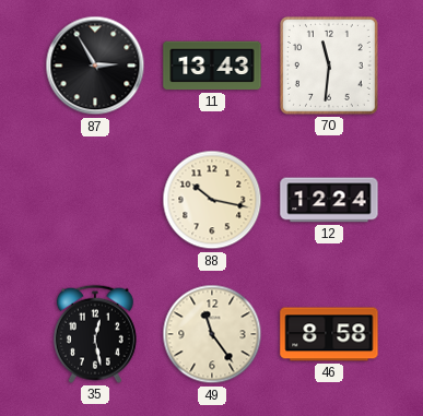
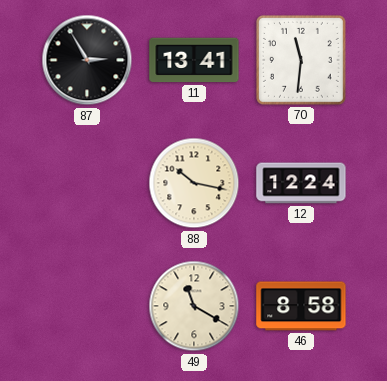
11: 13:43 -> 13:41 (194, 60)
35: 12:28 -> none (95, 334)
49: 11:24 -> 11:20 (194, 306)
